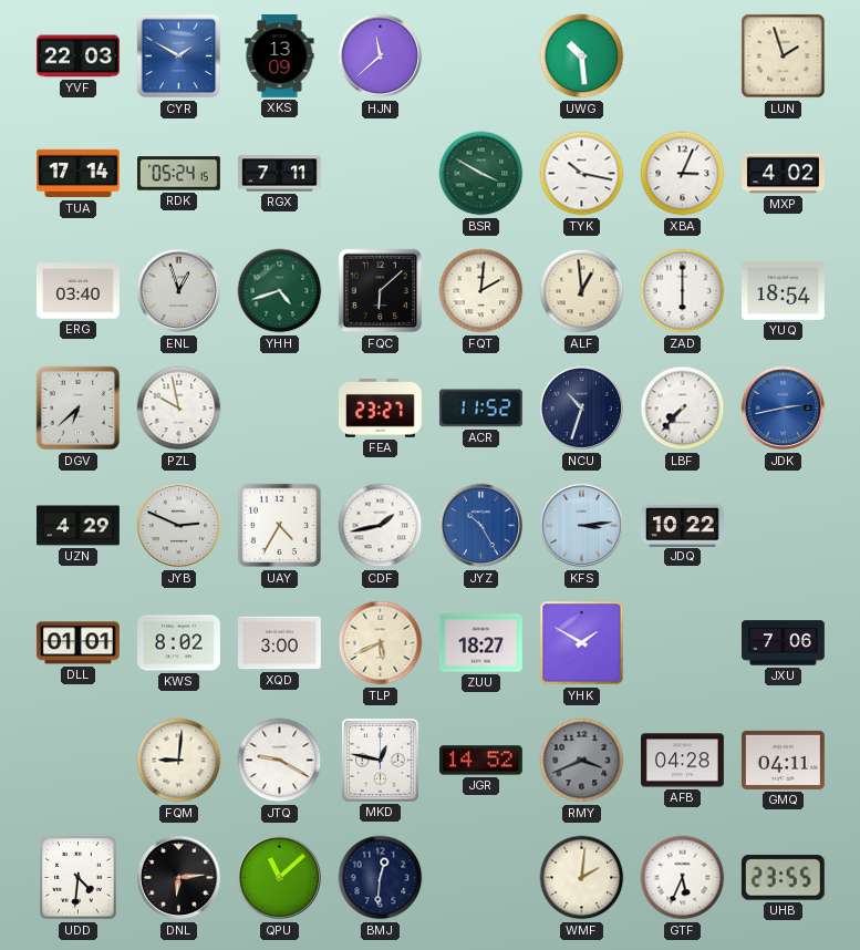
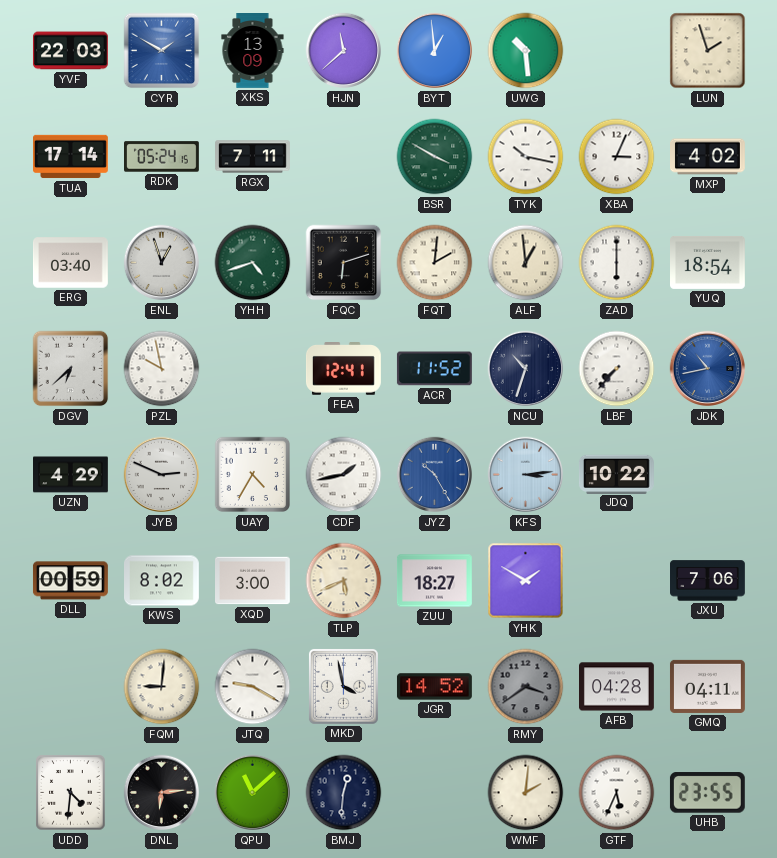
BYT: none -> 12:59 (435, 51)
FQC: 6:08 -> 6:12 (344, 263)
FEA: 23:27 -> 12:41 (343, 369)
JDK: 2:43 -> 10:43 (708, 369)
DLL: 01:01 -> 00:59 (70, 581)
MKD: 12:47 -> 3:58 (343, 686)
RMY: 3:41 -> 3:39 (526, 687)
